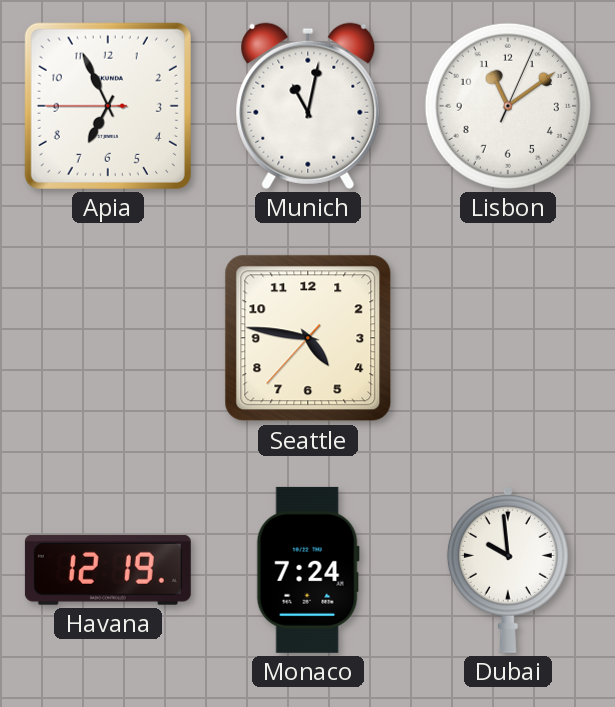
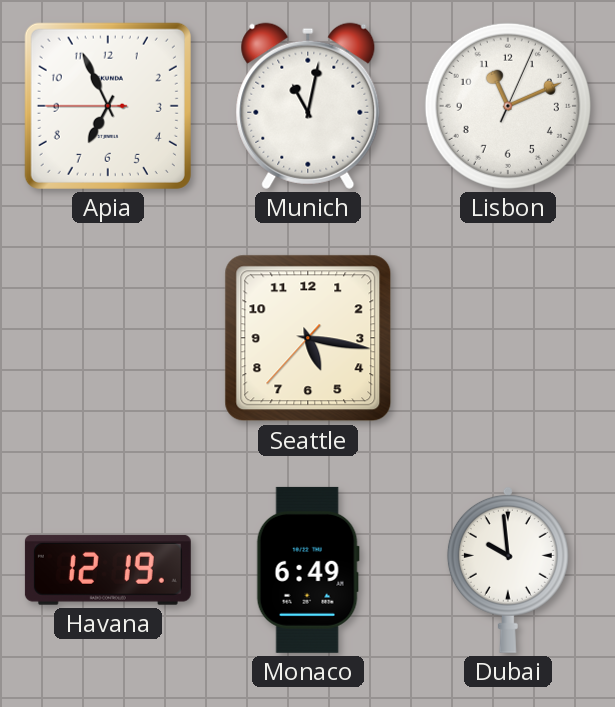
Lisbon: 11:09 -> 11:11 (508, 106)
Seattle: 4:46 -> 5:16 (308, 338)
Monaco: 7:24 -> 6:49 (308, 570)
